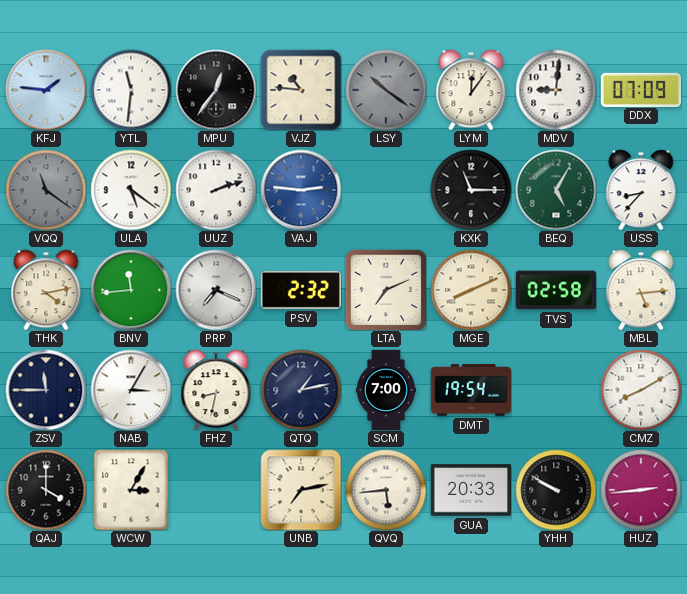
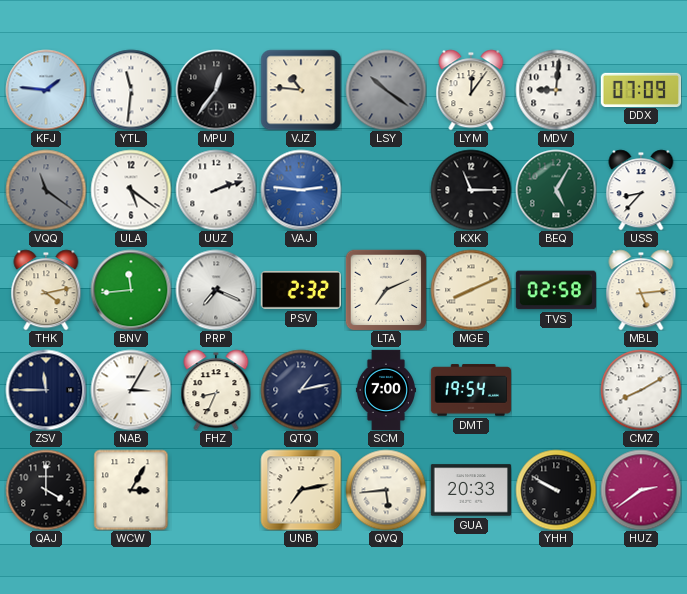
FHZ: 8:32 -> 8:34 (216, 390)
HUZ: 2:44 -> 2:39 (641, 490)
